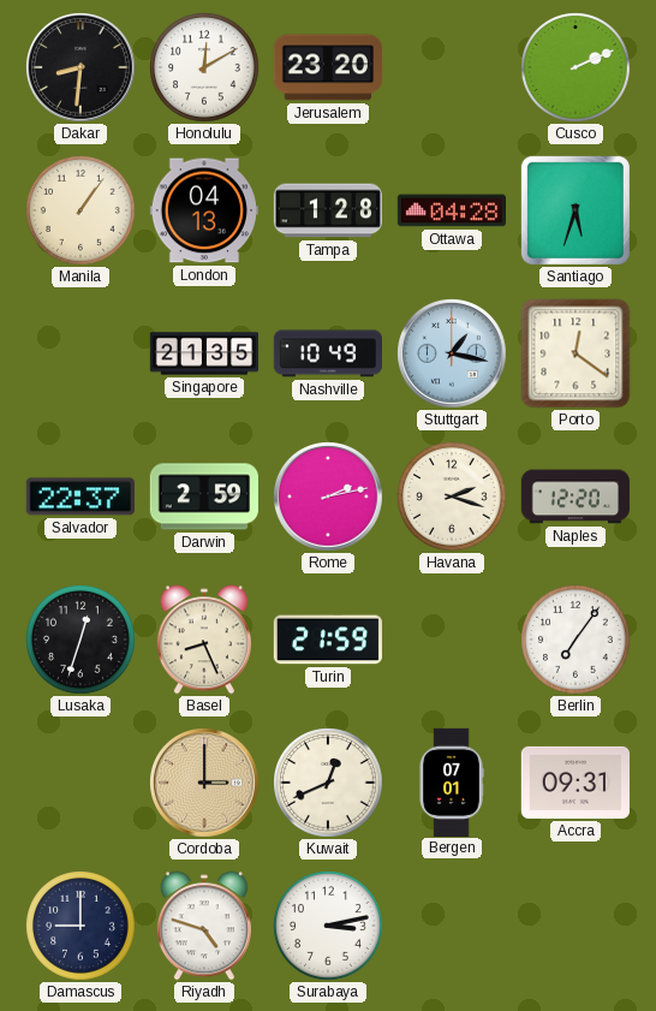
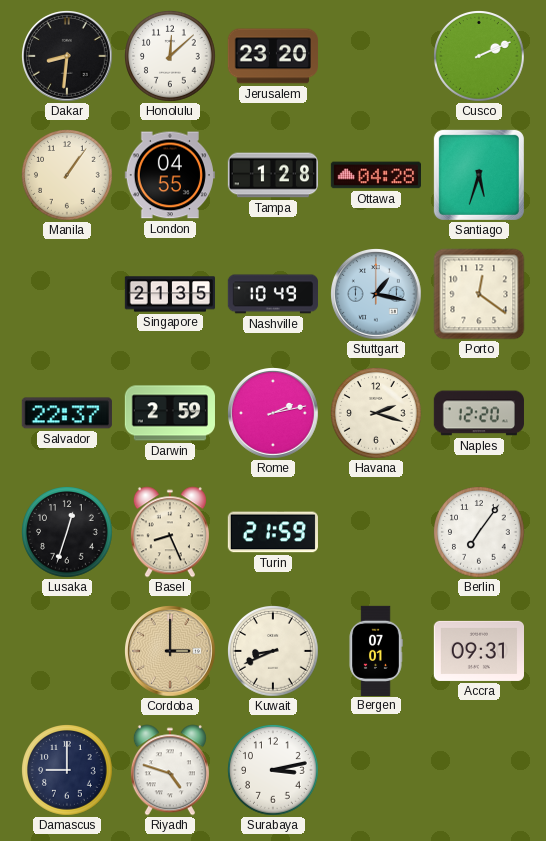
Honolulu: 12:10 -> 12:08 (171, 57)
London: 04:13 -> 04:55 (170, 175)
Kuwait: 12:41 -> 8:41 (274, 652)
